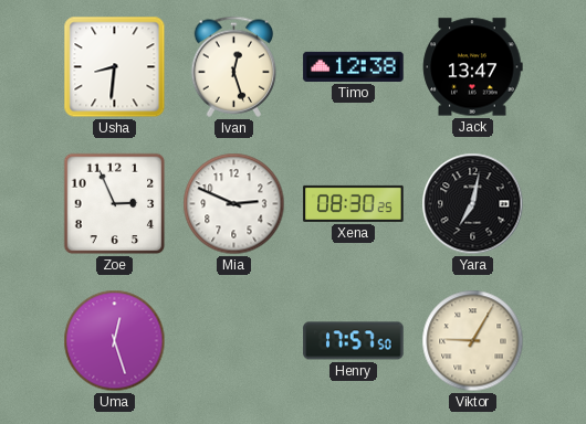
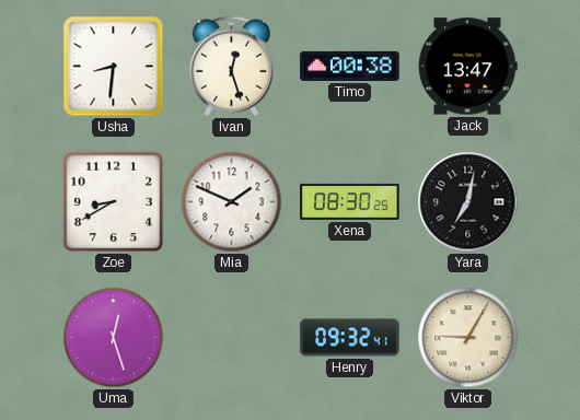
Timo: 12:38 -> 00:38 (350, 66)
Zoe: 2:56 -> 8:40 (114, 202)
Mia: 2:49 -> 1:49 (232, 202)
Henry: 17:57 -> 09:32 (350, 338)
